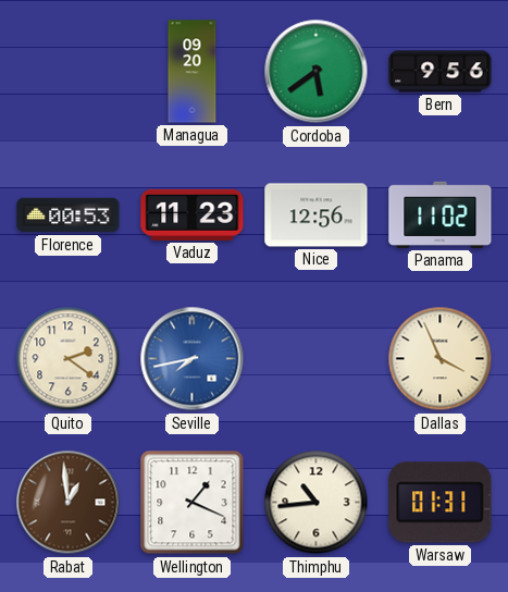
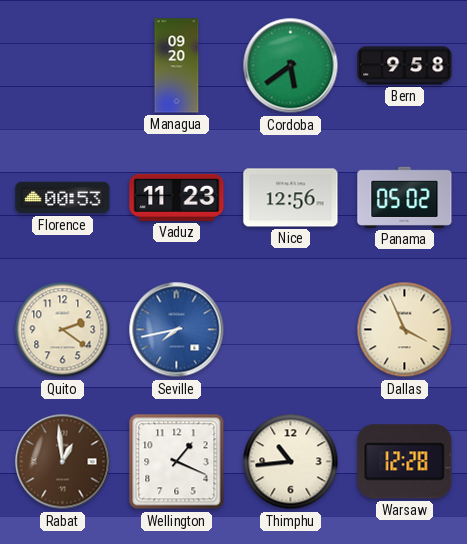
Bern: 9:56 -> 9:58 (405, 66)
Panama: 11:02 -> 05:02 (405, 197)
Warsaw: 01:31 -> 12:28 (405, 462)
